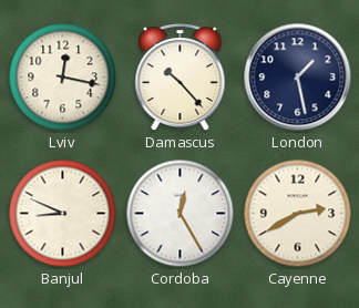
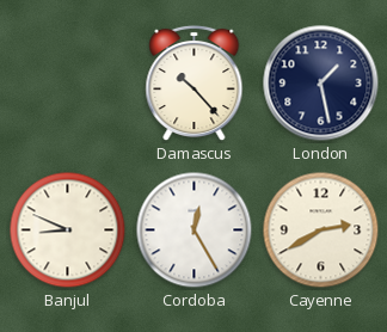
Lviv: 12:17 -> none (63, 78)
